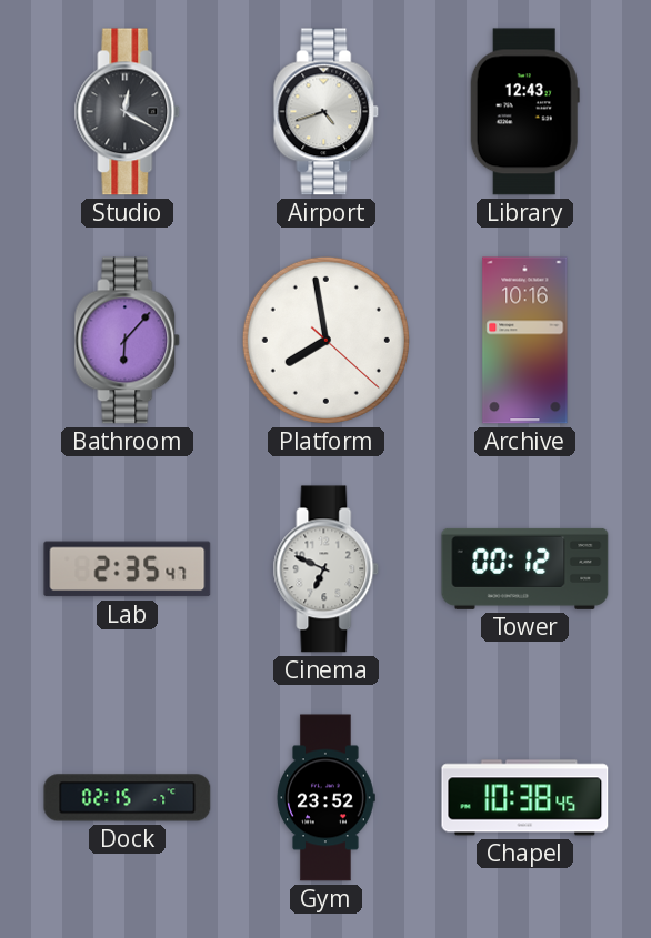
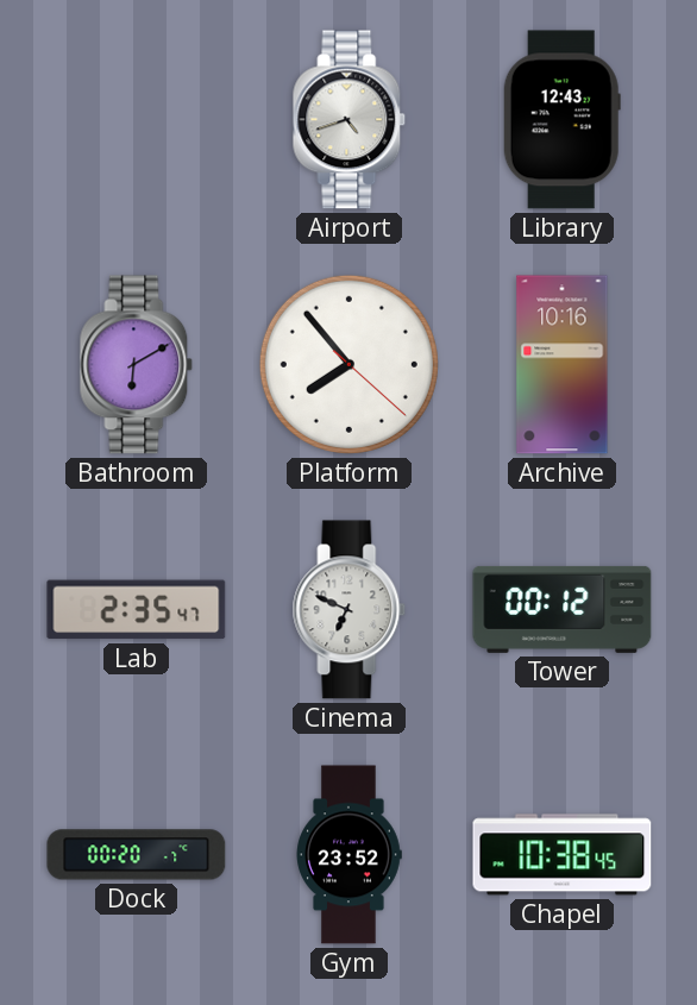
Studio: 12:20 -> none (128, 112)
Bathroom: 6:07 -> 6:10 (137, 365)
Platform: 7:58 -> 7:53 (348, 364)
Dock: 02:15 -> 00:20 (137, 855)
